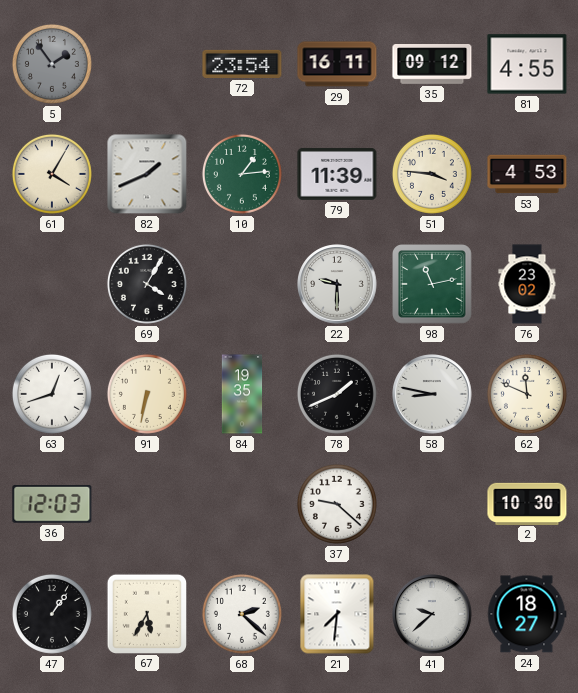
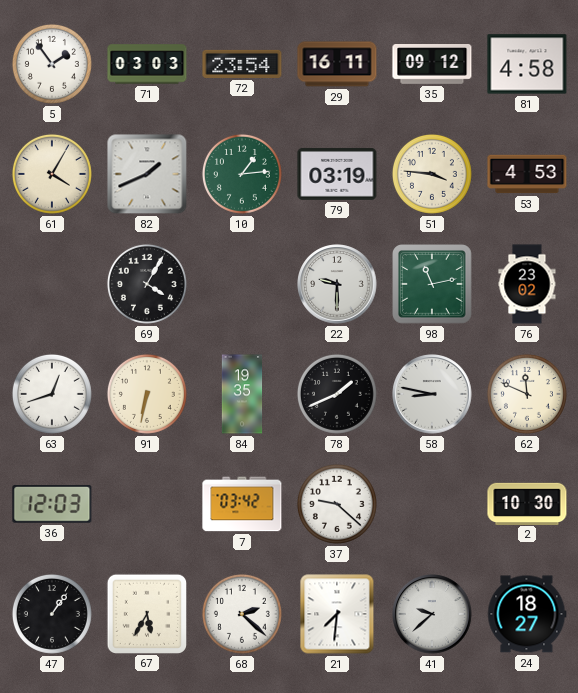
5 dial: grey -> white (52, 64)
71: none -> 03:03 (147, 64)
81: 4:55 -> 4:58 (527, 64)
79: 11:39 -> 03:19 (337, 174)
7: none -> 03:42 (242, 504)
